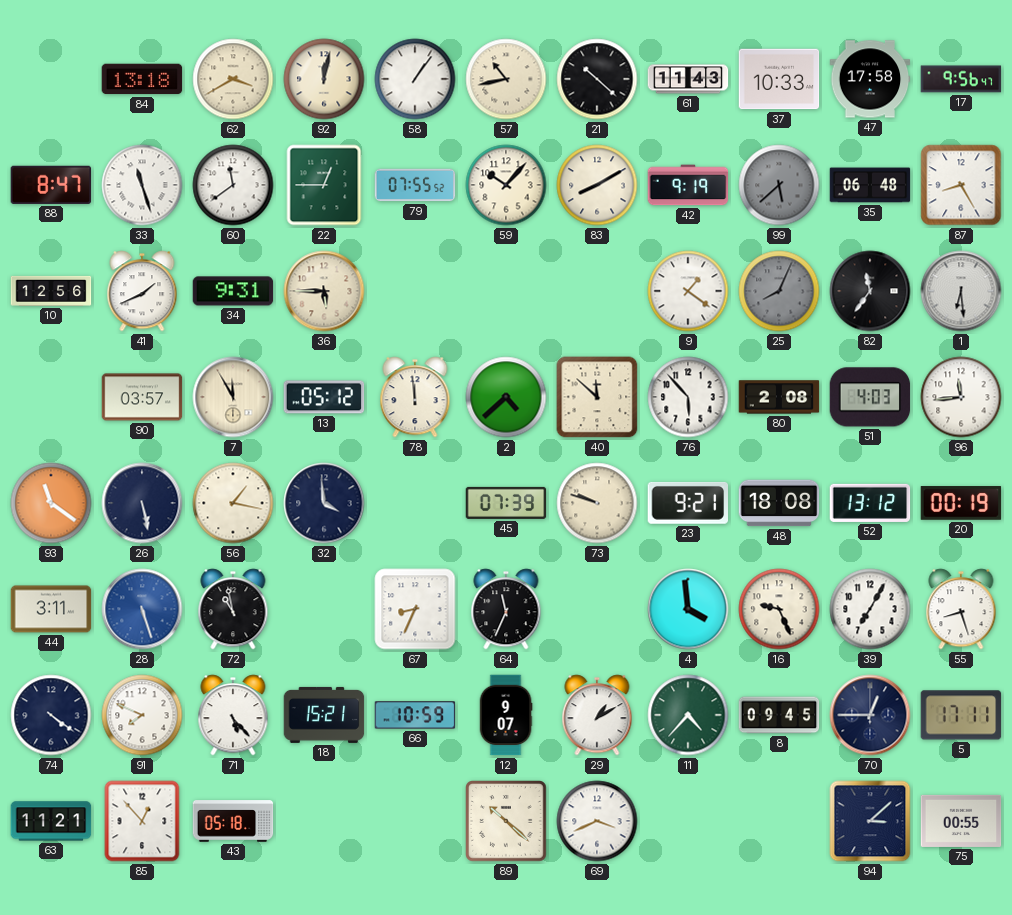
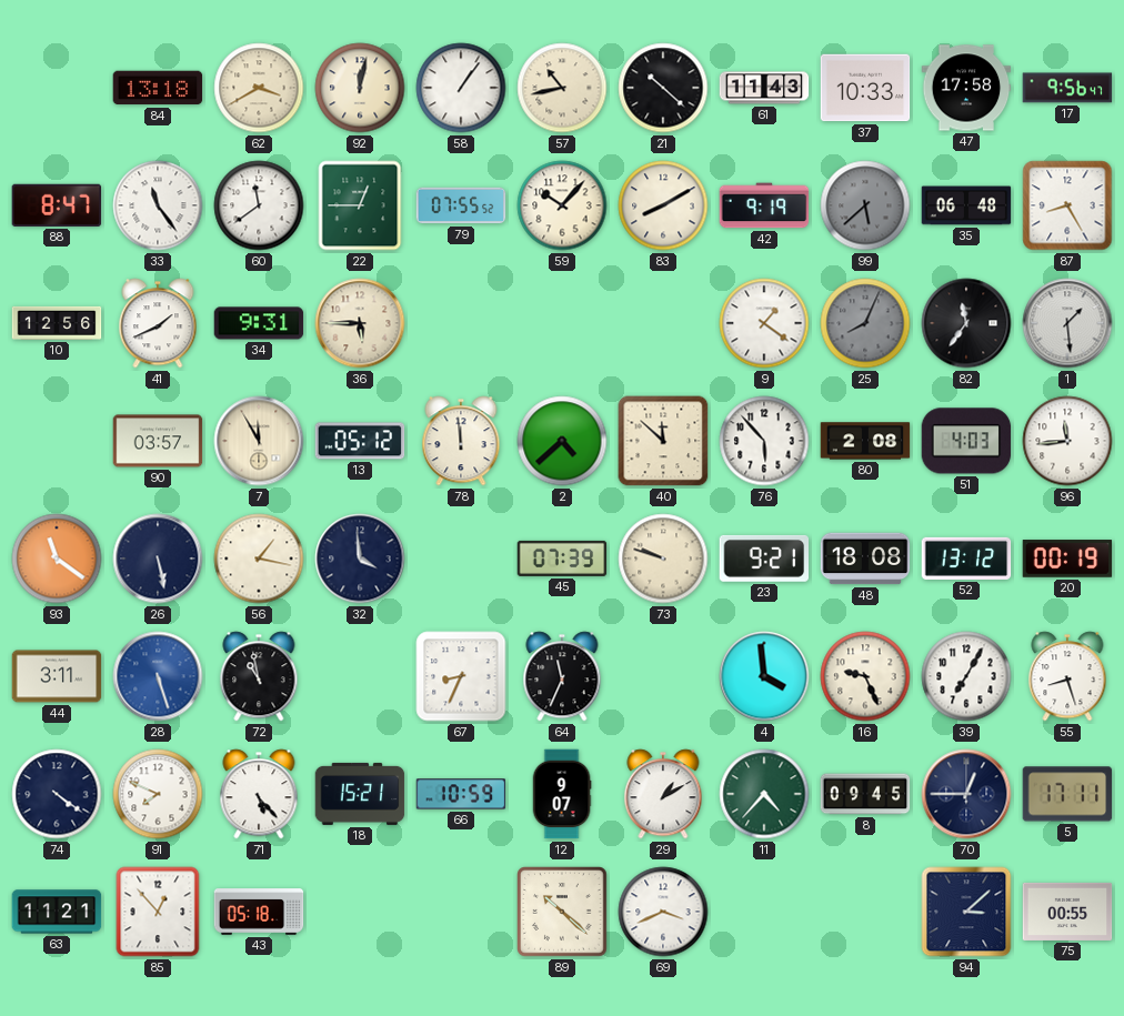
33: 11:27 -> 11:24 (158, 205)
1: 6:29 -> 1:29 (1067, 323)
